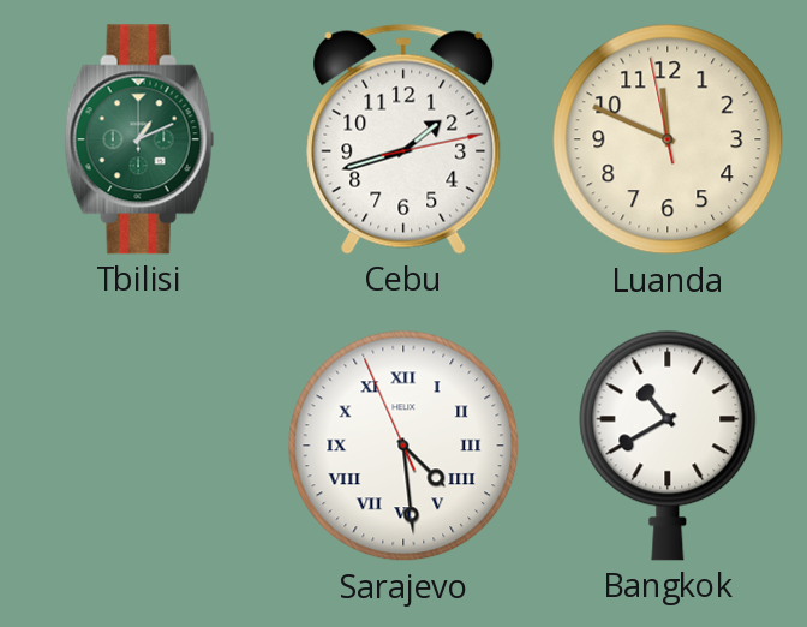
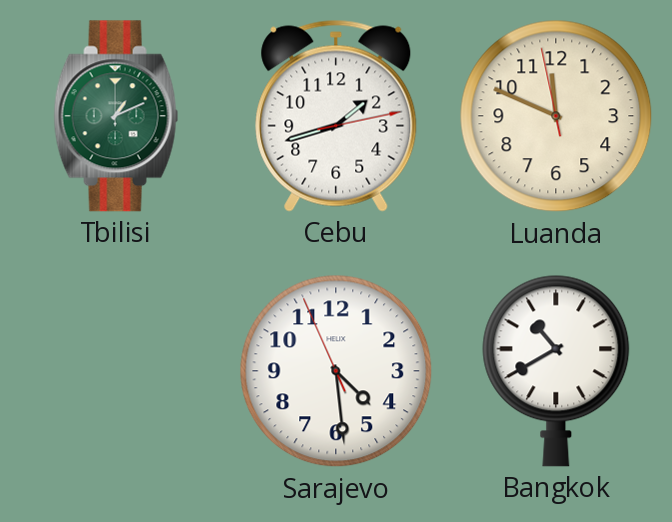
Sarajevo numerals: Roman -> Arabic (336, 371)
